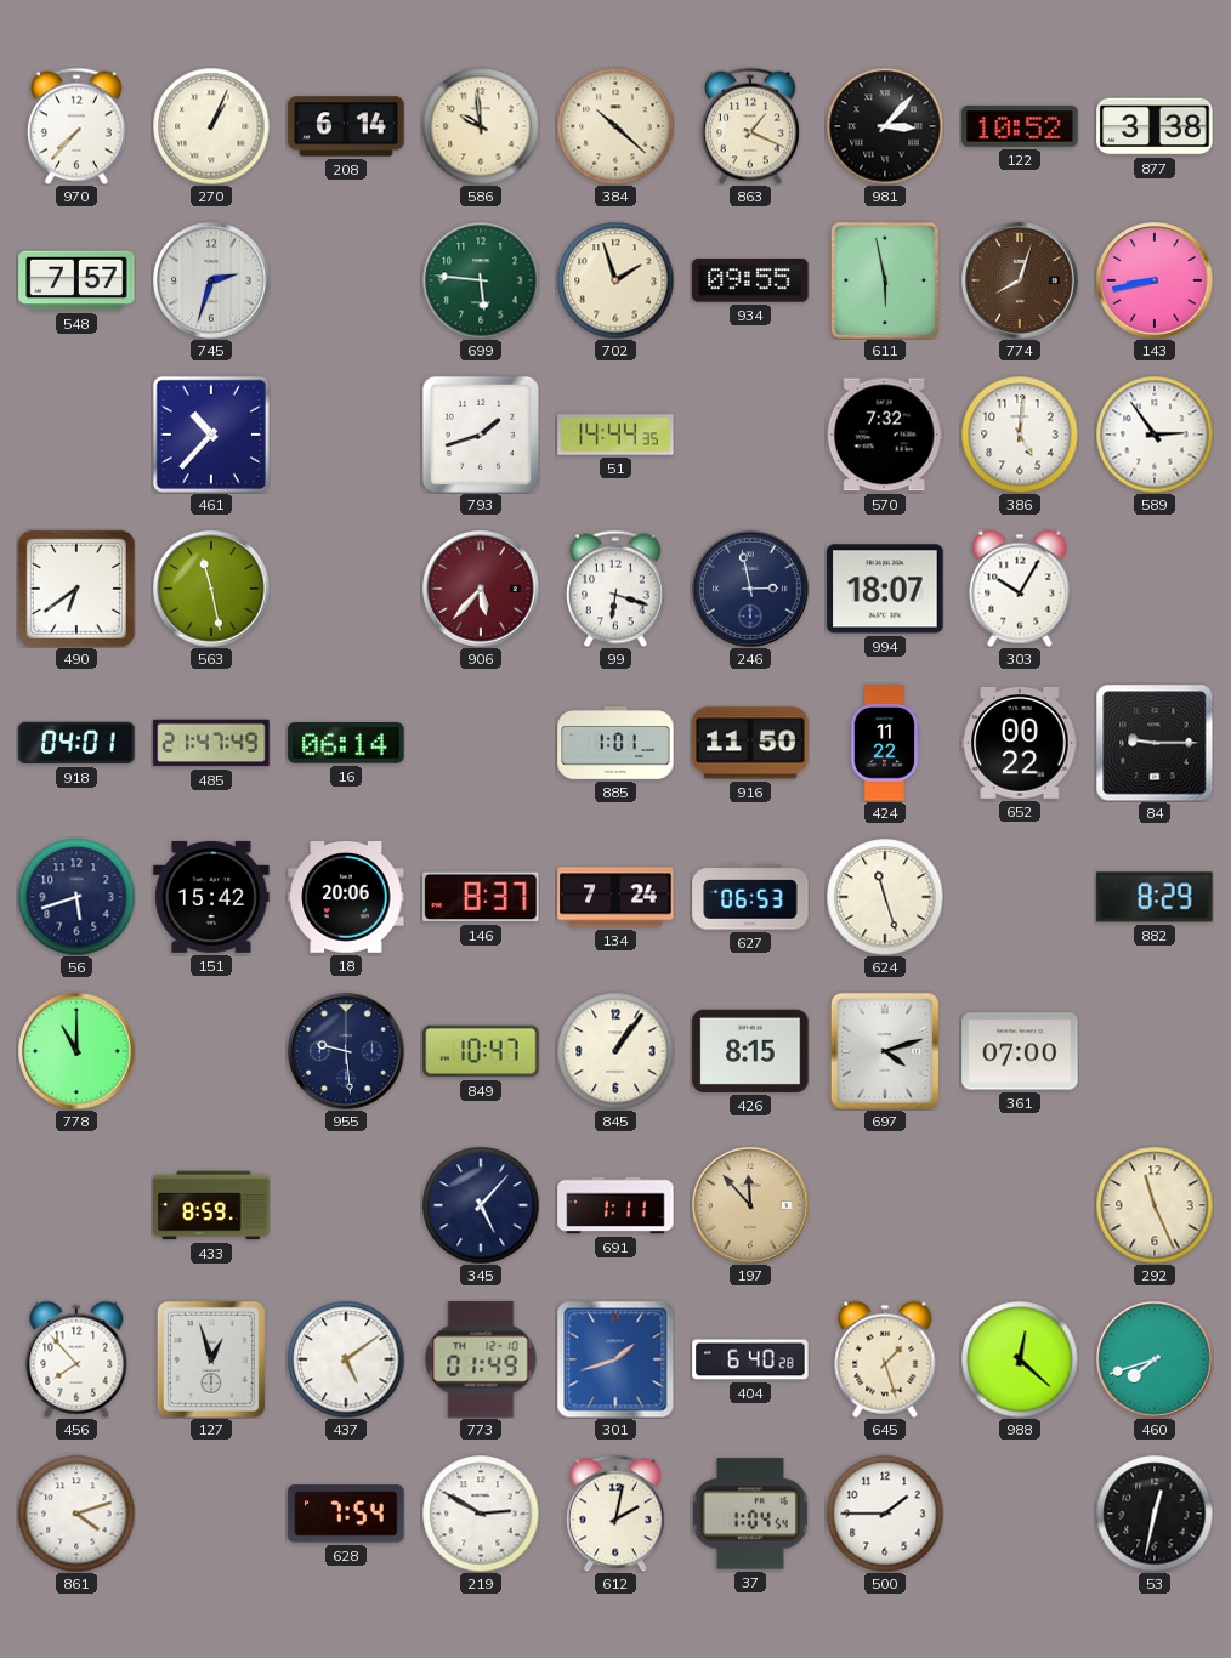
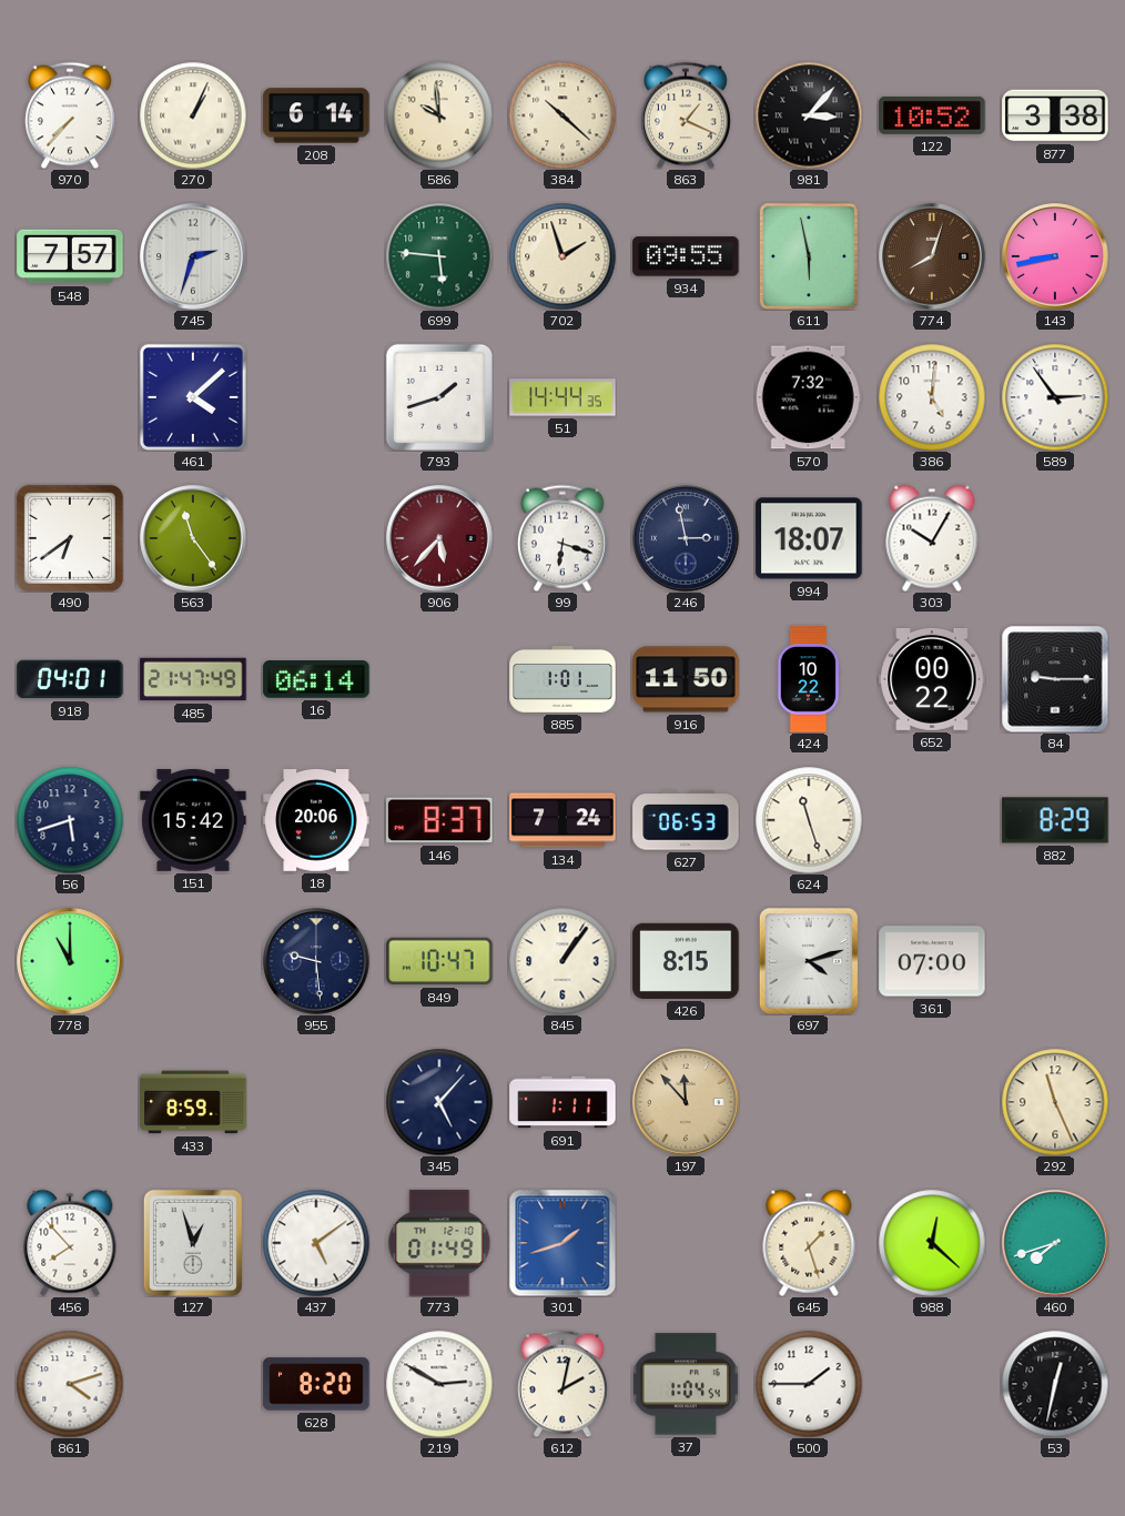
461: 10:37 -> 4:08 (193, 397)
563: 11:28 -> 11:24 (193, 538)
424: 11:22 -> 10:22 (809, 679)
404: 6:40 -> none (750, 1359)
628: 7:54 -> 8:20 (316, 1384)
